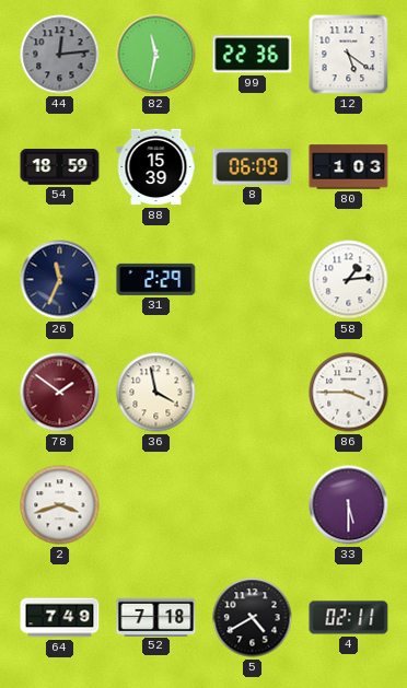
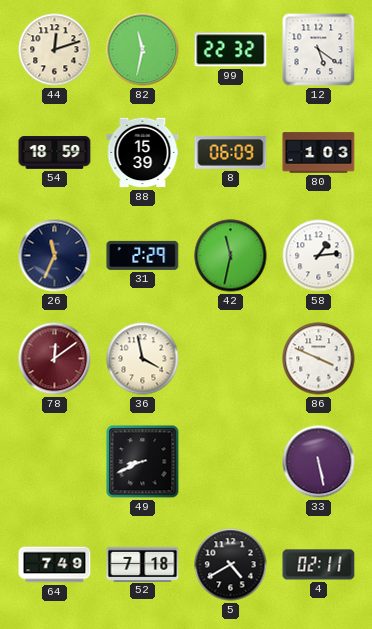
44: 12:14 -> 12:12 (55, 50)
44 dial: grey -> cream (55, 50)
99: 22:36 -> 22:32 (231, 50)
42: none -> 11:32 (231, 256)
78: 1:51 -> 12:09 (55, 359)
86: 3:45 -> 3:49 (319, 359)
2: 3:42 -> none (60, 505)
49: none -> 8:41 (143, 462)
33: 5:30 -> 5:28 (319, 462)
